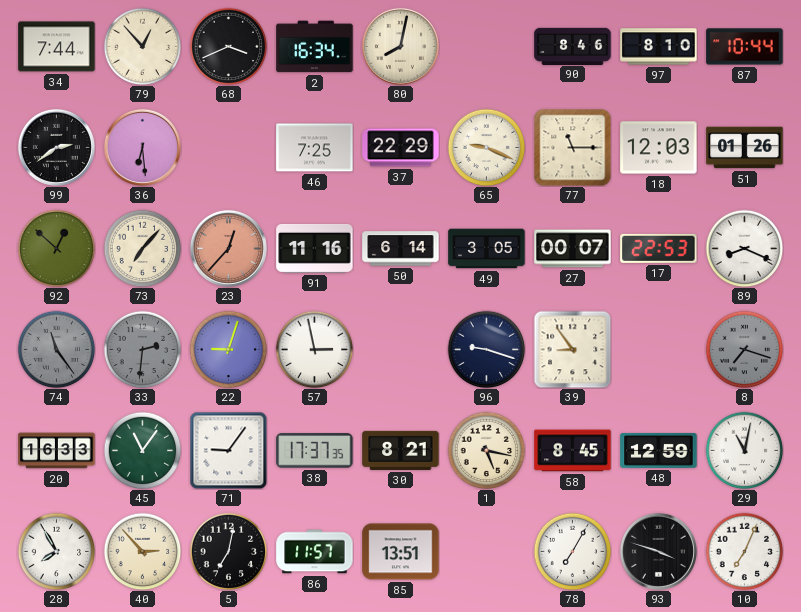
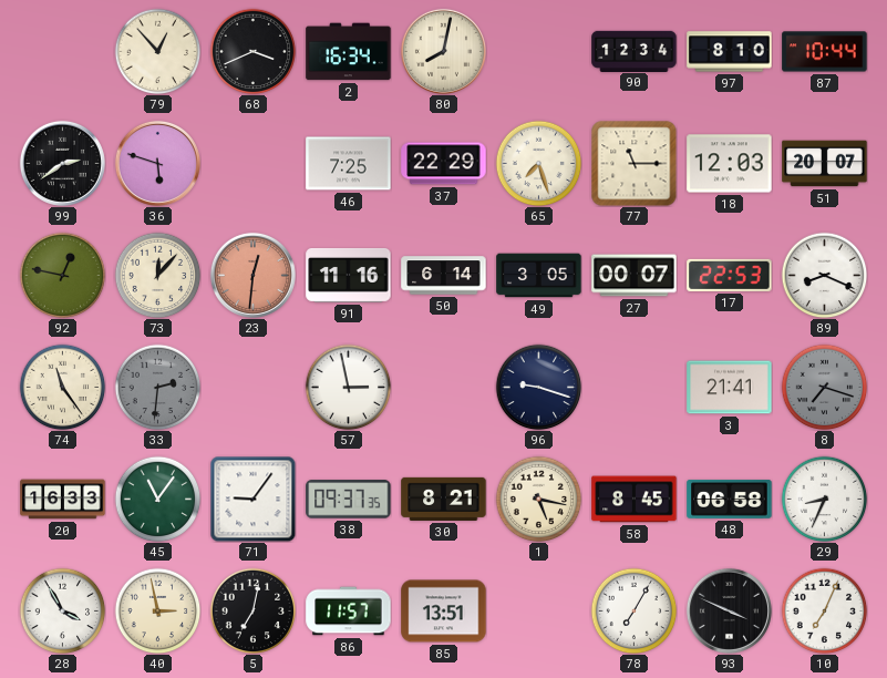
34: 7:44 -> none (57, 47)
90: 8:46 -> 12:34 (635, 51)
36: 6:29 -> 5:48 (157, 163)
65: 9:19 -> 7:27 (538, 163)
51: 01:26 -> 20:07 (825, 164)
92: 12:52 -> 12:47 (62, 275)
73: 7:07 -> 12:07 (157, 275)
23: 12:37 -> 12:31 (252, 275)
74 dial: grey -> cream (62, 387)
22: 9:03 -> none (228, 349)
39: 8:54 -> none (572, 349)
3: none -> 21:41 (730, 388)
38: 17:37 -> 09:37 (349, 500)
48: 12:59 -> 06:58 (730, 499)
29: 11:02 -> 8:34 (824, 499)
28: 7:55 -> 3:55 (62, 610)
40: 2:53 -> 2:58 (157, 610)
93: 3:48 -> 3:49 (729, 610)
